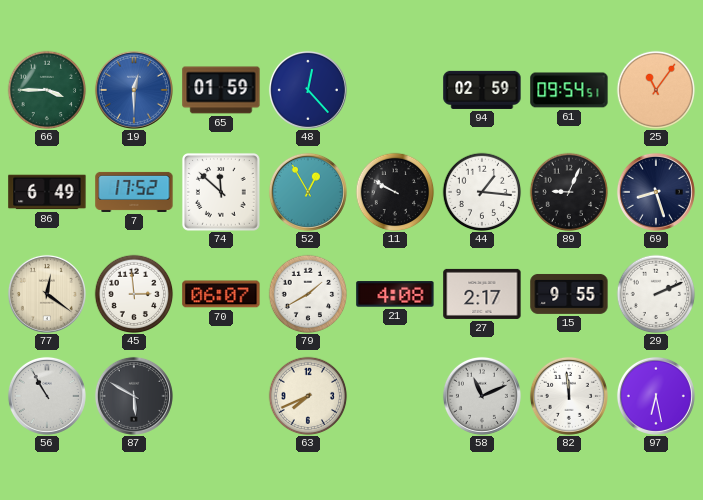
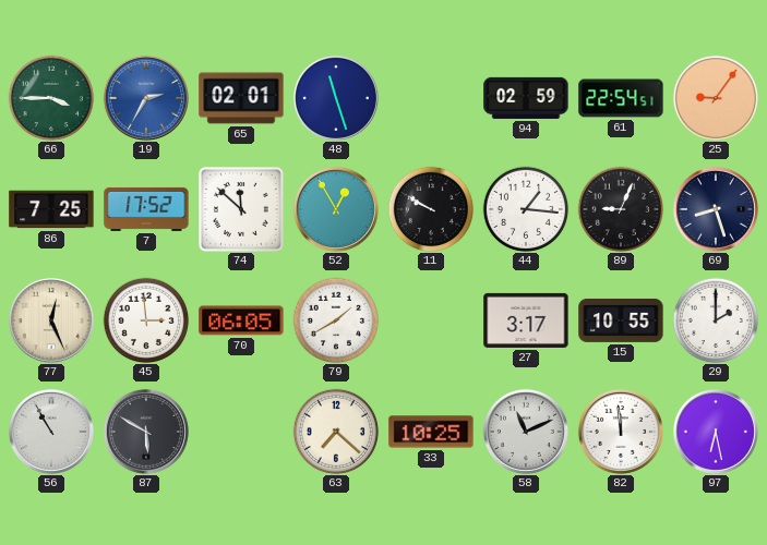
19: 12:30 -> 2:35 (146, 98)
65: 01:59 -> 02:01 (241, 98)
48: 12:23 -> 11:27 (336, 98)
61: 09:54 -> 22:54 (621, 98)
25: 11:06 -> 9:06 (716, 98)
86: 6:49 -> 7:25 (51, 209)
77: 12:21 -> 12:26 (51, 320)
70: 06:07 -> 06:05 (241, 320)
21: 4:08 -> none (395, 294)
27: 2:17 -> 3:17 (526, 320)
15: 9:55 -> 10:55 (621, 320)
29: 2:11 -> 2:00 (716, 320)
63: 7:41 -> 7:22 (336, 432)
33: none -> 10:25 (431, 432)
